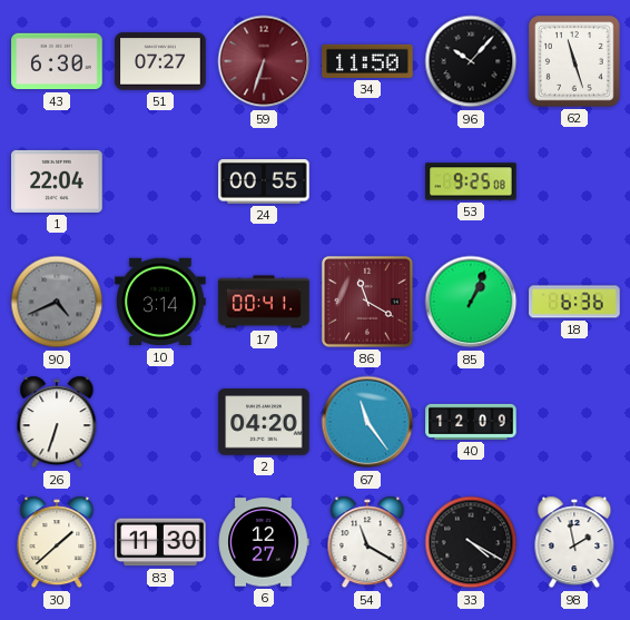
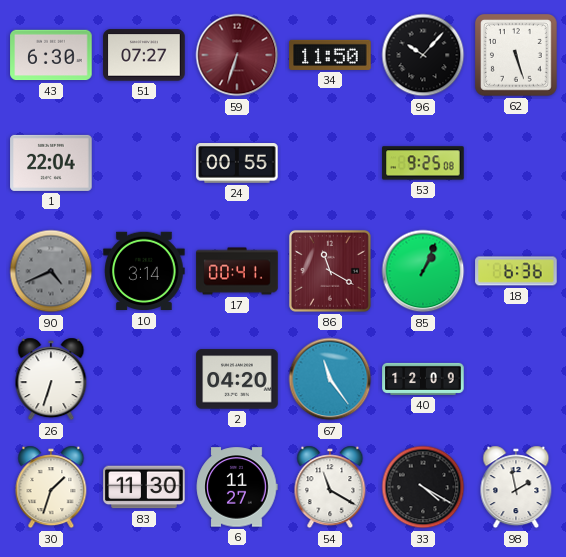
62: 11:27 -> 5:27 (516, 55)
30: 1:38 -> 1:33 (51, 487)
6: 12:27 -> 11:27 (237, 487)
